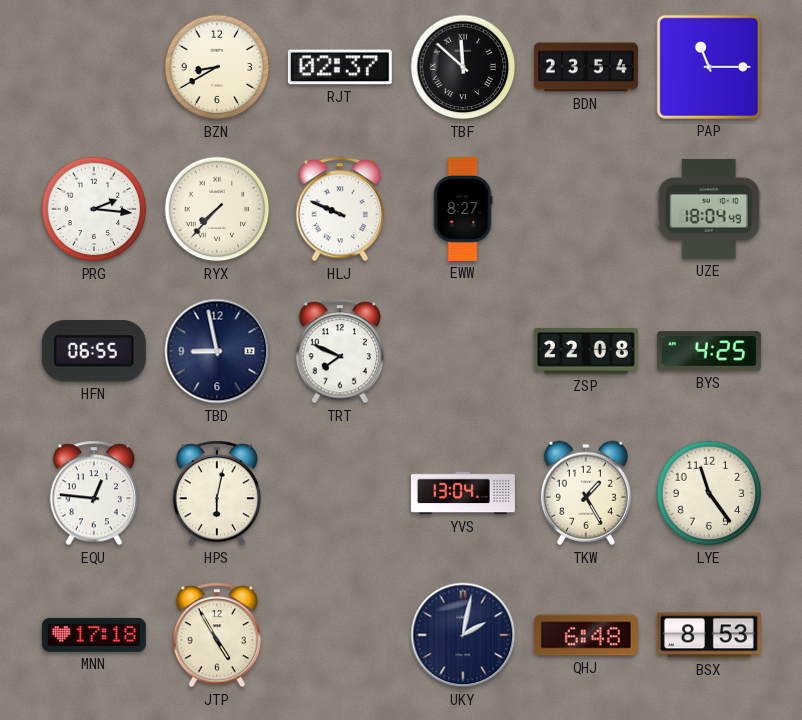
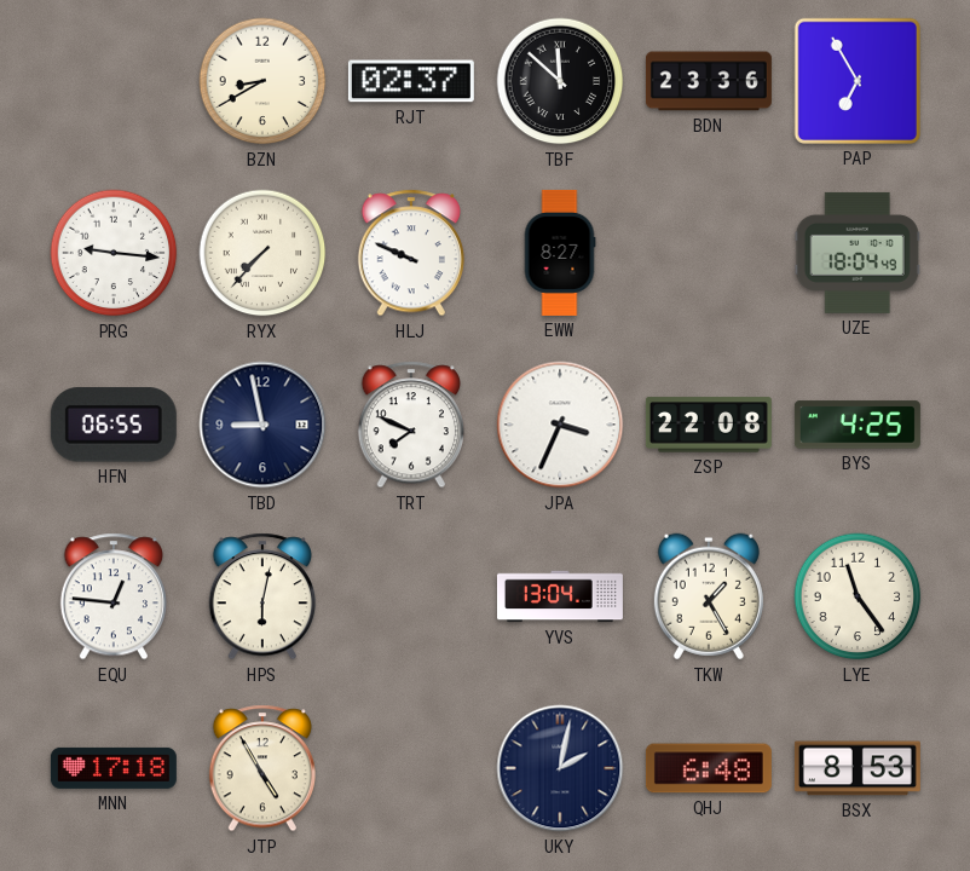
BDN: 23:54 -> 23:36 (709, 81)
PAP: 11:15 -> 6:55 (858, 81)
PRG: 2:16 -> 9:16 (114, 253)
JPA: none -> 3:34 (560, 425)
